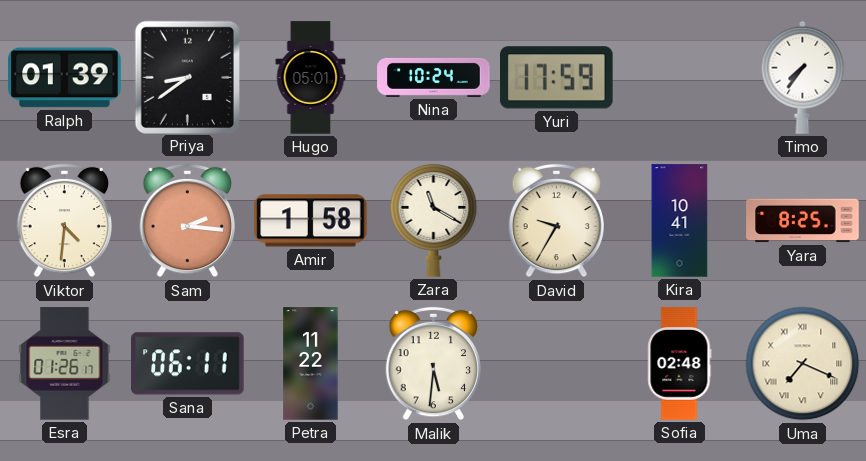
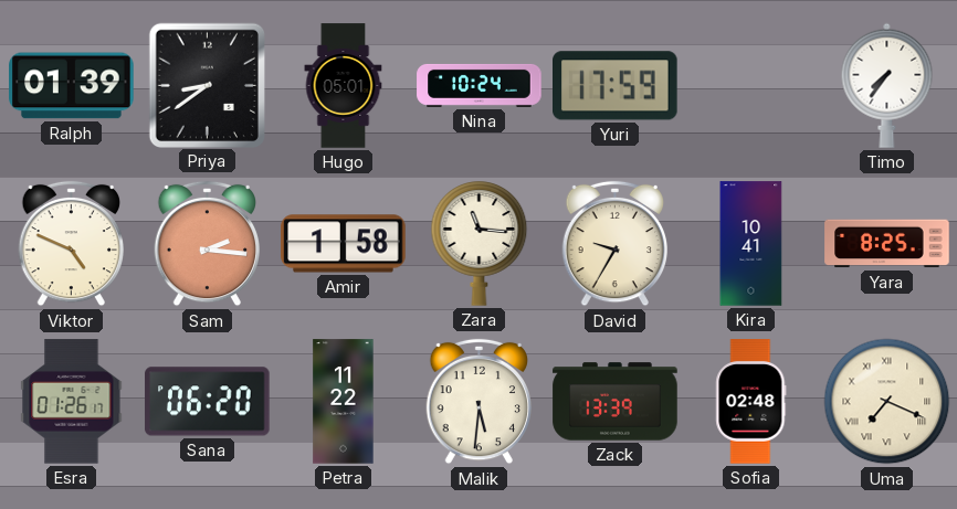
Viktor: 4:31 -> 4:49 (72, 244)
Zara: 11:20 -> 11:16 (480, 244)
Sana: 06:11 -> 06:20 (208, 402)
Zack: none -> 13:39 (616, 402)
